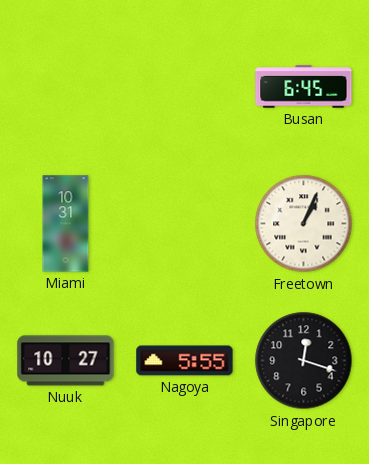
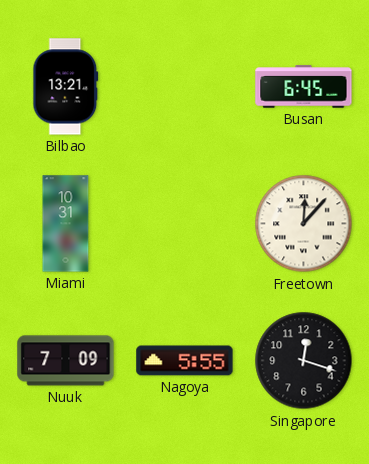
Bilbao: none -> 13:21 (66, 87)
Freetown: 1:04 -> 12:07 (304, 224)
Nuuk: 10:27 -> 7:09 (66, 361)
